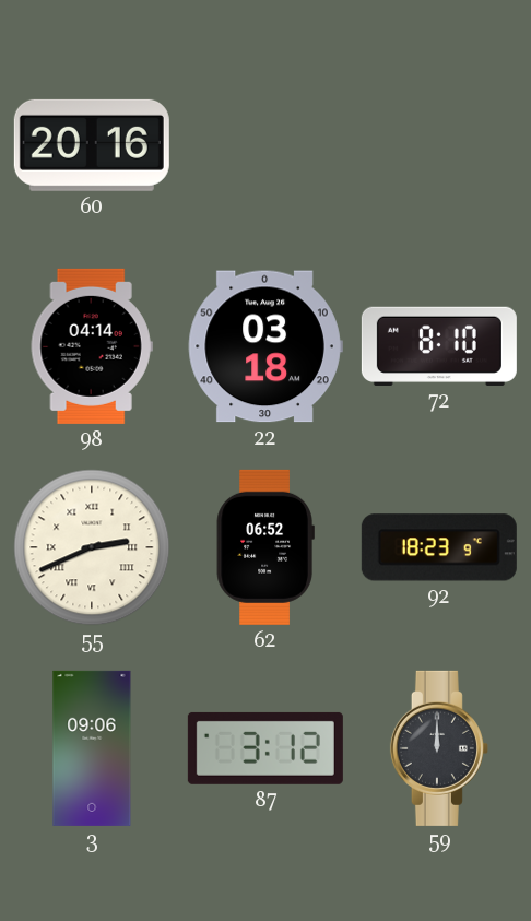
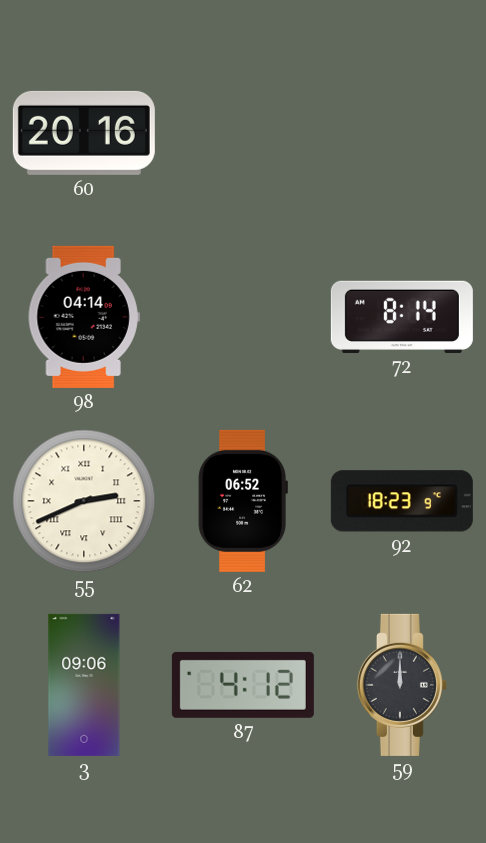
22: 03:18 -> none (265, 346)
72: 8:10 -> 8:14 (402, 317)
87: 3:12 -> 4:12 (243, 685)
